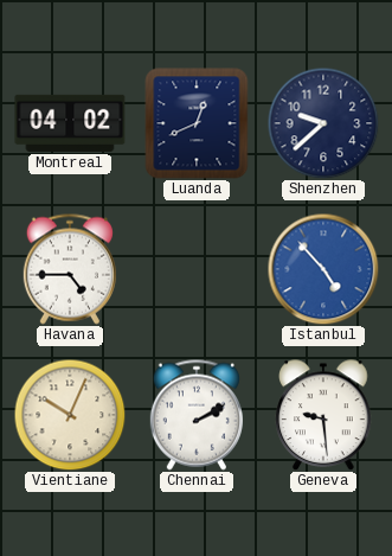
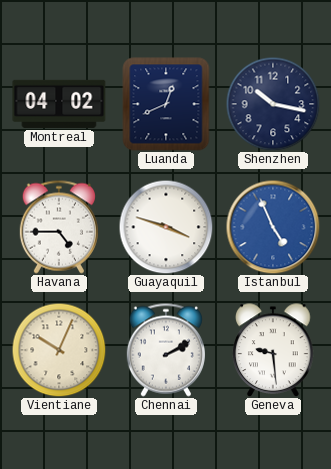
Shenzhen: 9:38 -> 10:17 (273, 104)
Guayaquil: none -> 3:48 (166, 227)
Istanbul: 4:53 -> 4:56 (273, 227)
